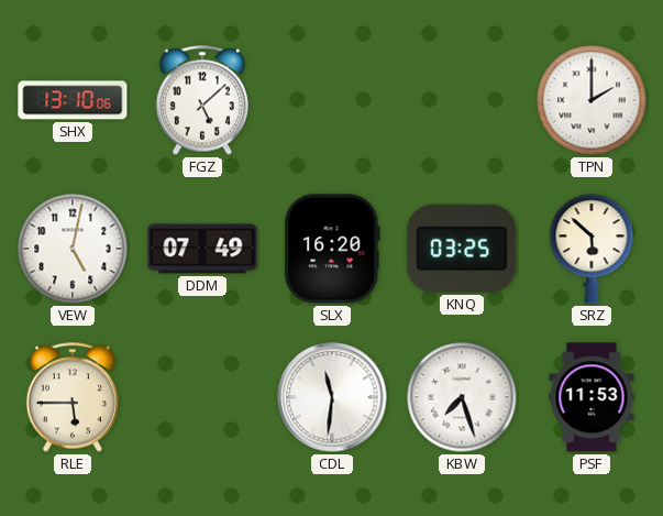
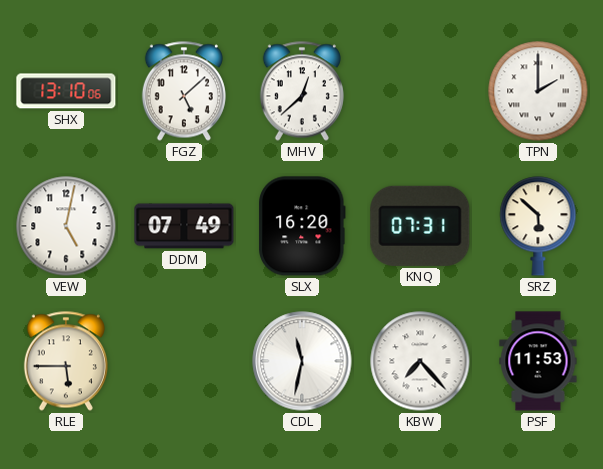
MHV: none -> 12:38 (302, 91)
KNQ: 03:25 -> 07:31 (420, 226)
CDL: 11:31 -> 11:32 (302, 361)
KBW: 7:27 -> 7:23 (420, 361)
